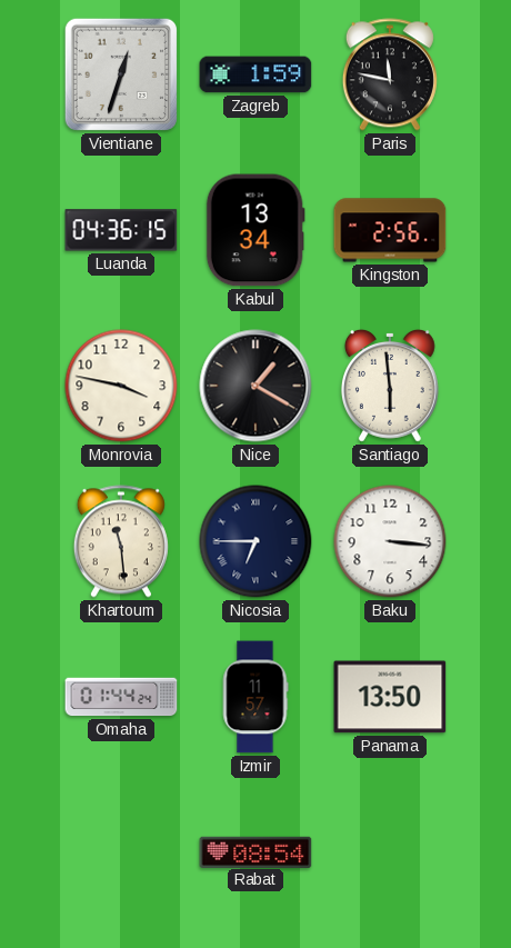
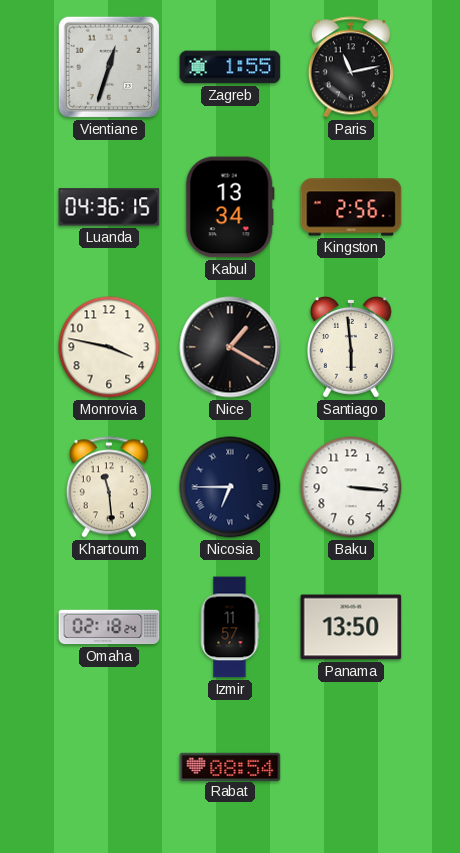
Zagreb: 1:59 -> 1:55 (230, 67)
Paris: 11:47 -> 11:13 (351, 67)
Omaha: 01:44 -> 02:18 (109, 627)
